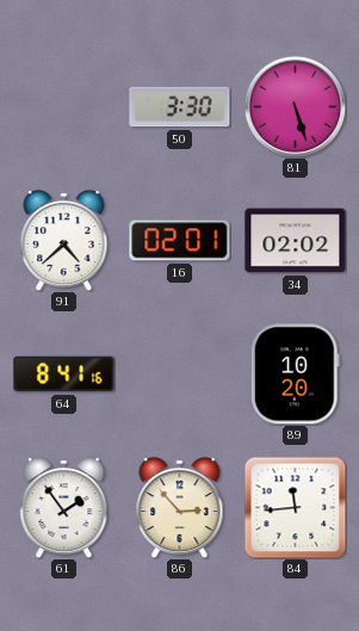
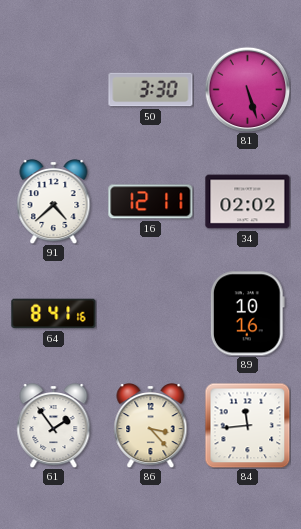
16: 02:01 -> 12:11 (151, 202)
89: 10:20 -> 10:16 (247, 314)
86: 2:53 -> 3:23 (151, 426)
